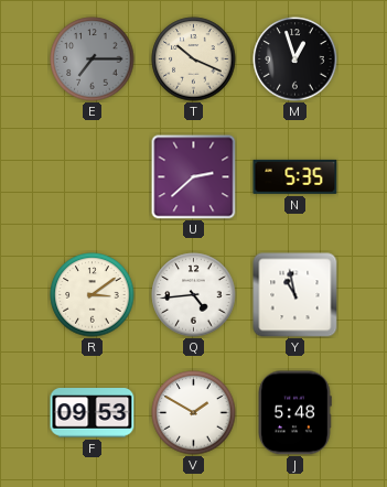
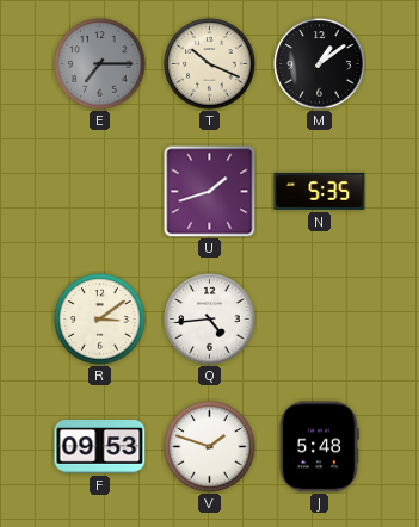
M: 12:57 -> 1:09 (320, 64)
U: 2:38 -> 1:42 (210, 192)
Y: 10:58 -> none (295, 295)
V: 1:50 -> 1:48 (210, 447)
